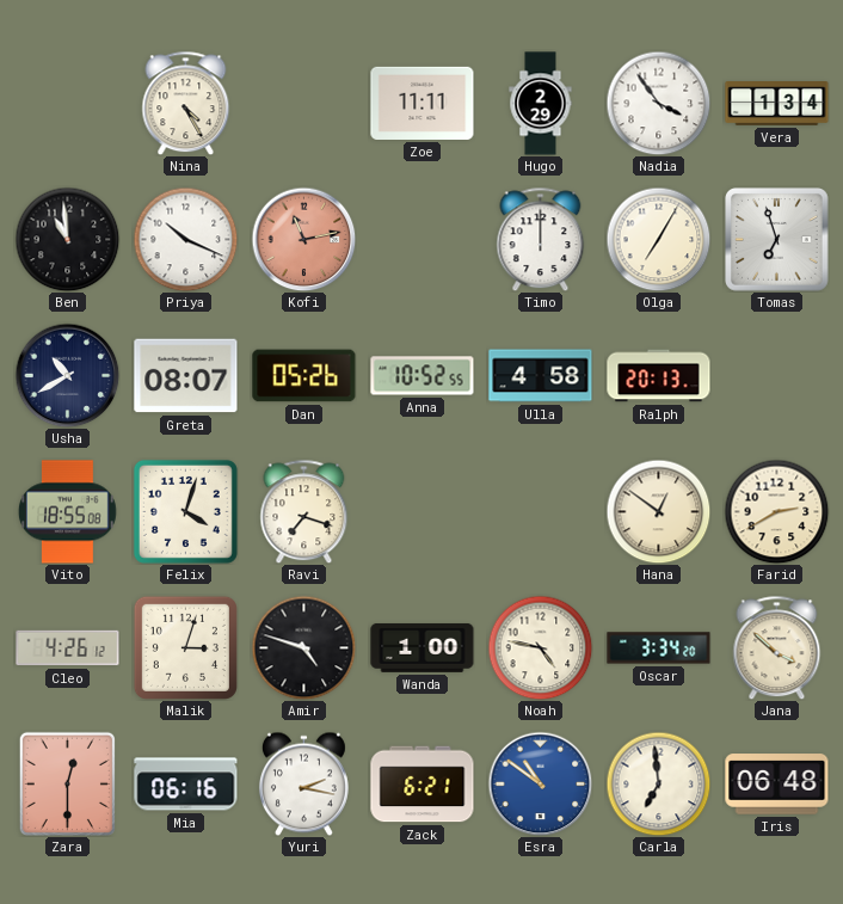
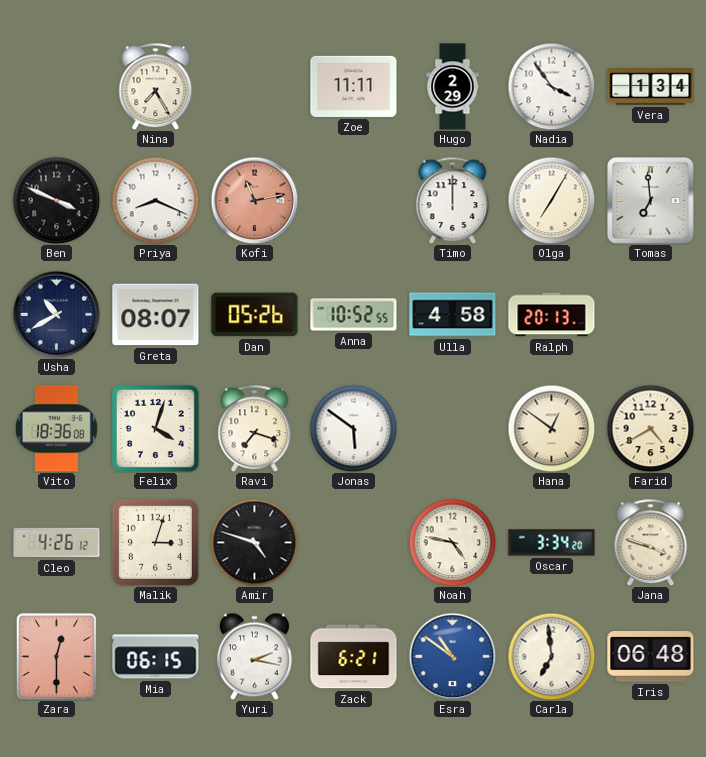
Nina: 4:25 -> 7:25 (156, 86)
Ben: 10:59 -> 3:49 (56, 200)
Priya: 10:19 -> 8:19 (155, 200)
Tomas: 6:57 -> 6:59 (651, 201)
Vito: 18:55 -> 18:36 (56, 429)
Jonas: none -> 5:51 (353, 428)
Farid: 2:40 -> 4:40 (650, 428)
Wanda: 1:00 -> none (423, 648)
Jana: 3:52 -> 3:48 (651, 542)
Mia: 06:16 -> 06:15 (156, 657)
